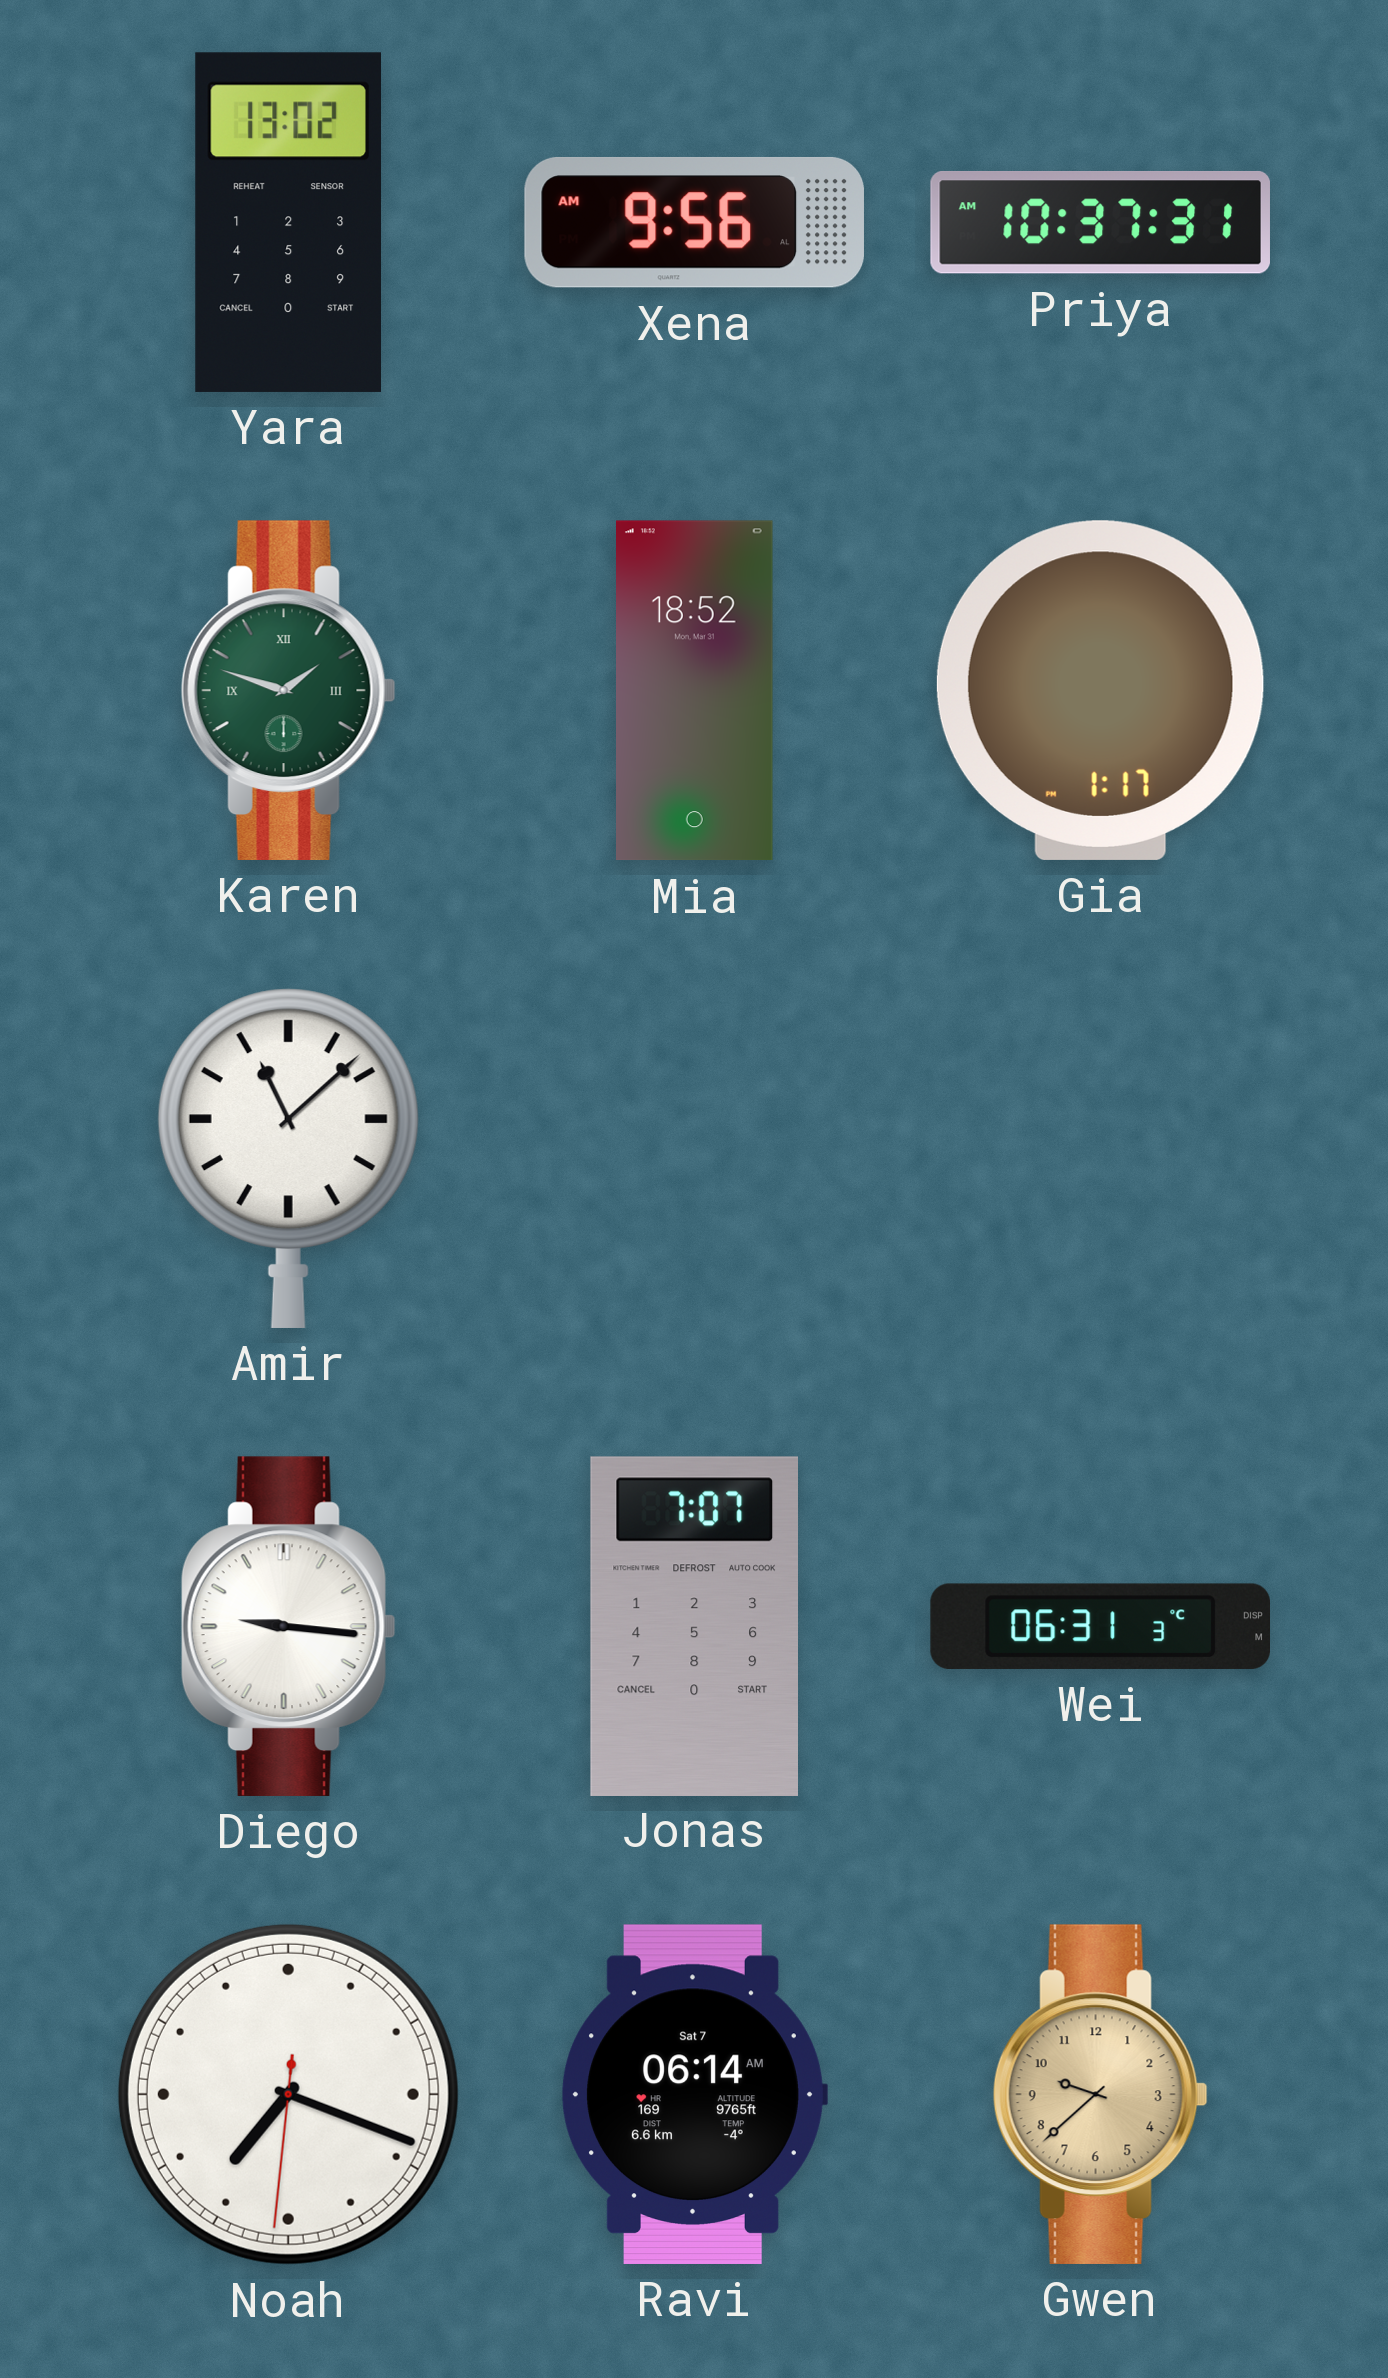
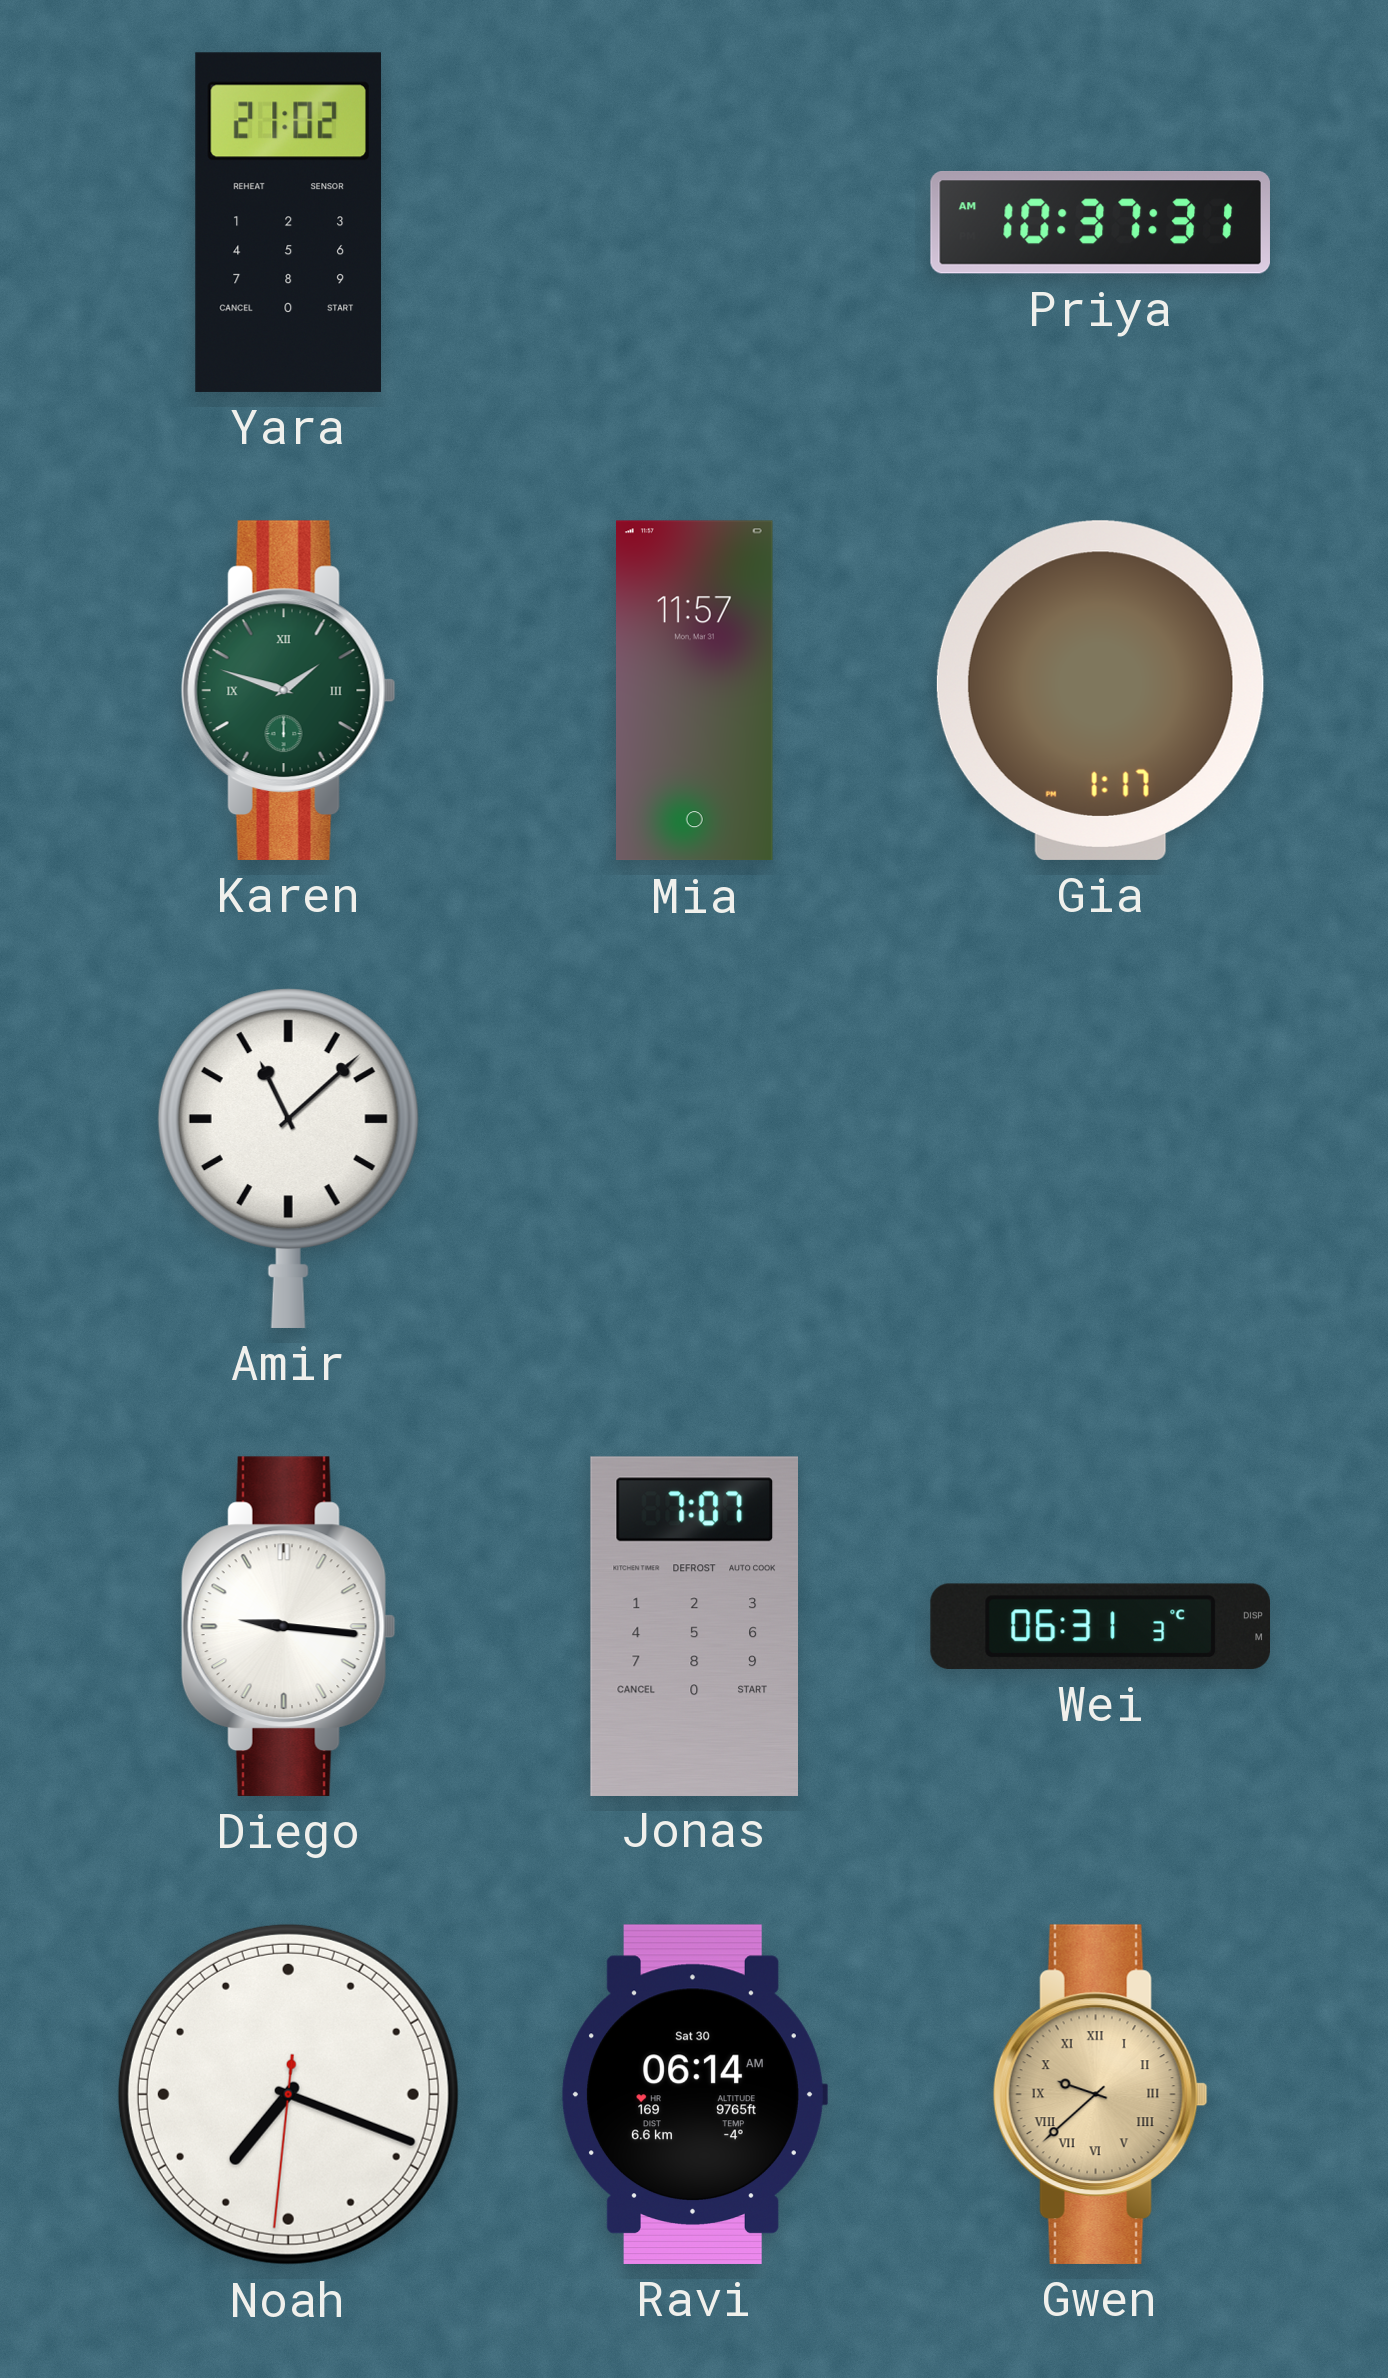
Yara: 13:02 -> 21:02 (288, 222)
Xena: 9:56 -> none (694, 222)
Mia: 18:52 -> 11:57 (695, 691)
Ravi date: Sat 7 -> Sat 30 (694, 2094)
Gwen numerals: Arabic -> Roman (1100, 2094)
